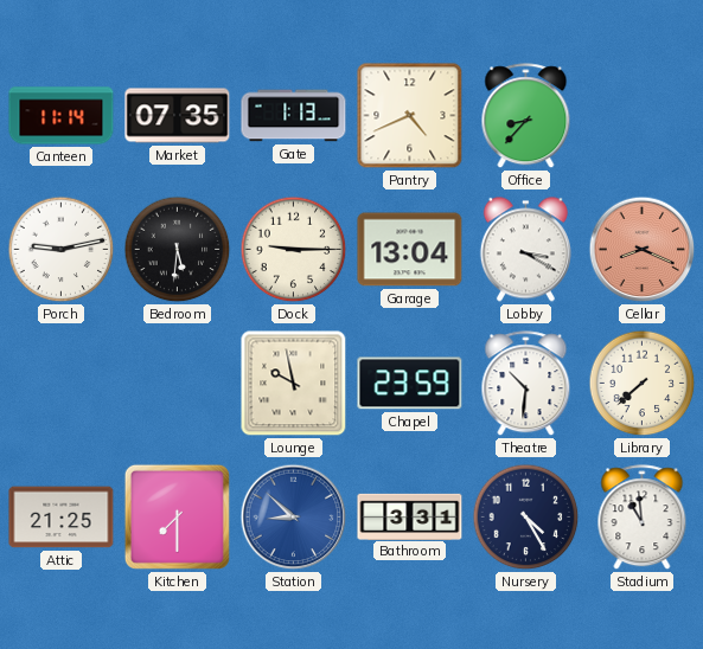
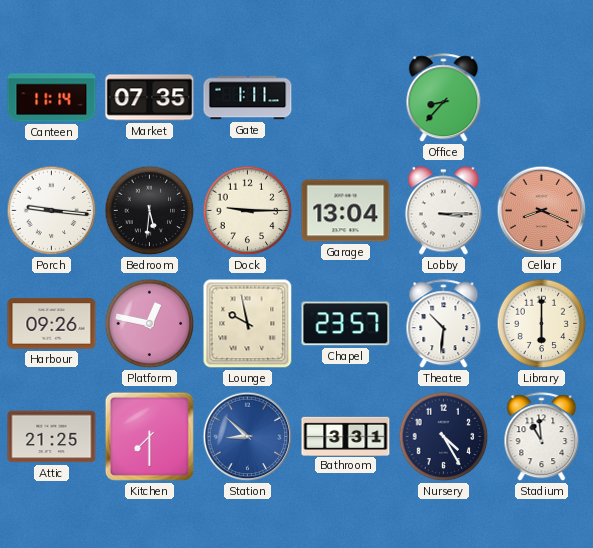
Gate: 1:13 -> 1:11 (248, 98)
Pantry: 4:41 -> none (410, 116)
Porch: 9:13 -> 9:16 (52, 211)
Lobby: 3:20 -> 3:15 (443, 211)
Harbour: none -> 09:26 (52, 324)
Platform: none -> 12:47 (150, 324)
Chapel: 23:59 -> 23:57 (346, 324)
Library: 7:38 -> 6:00 (542, 324)
